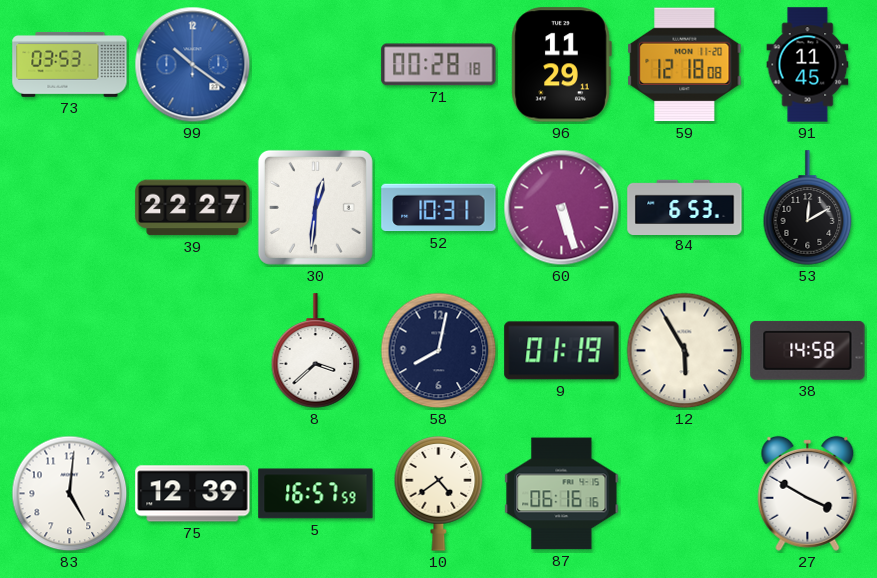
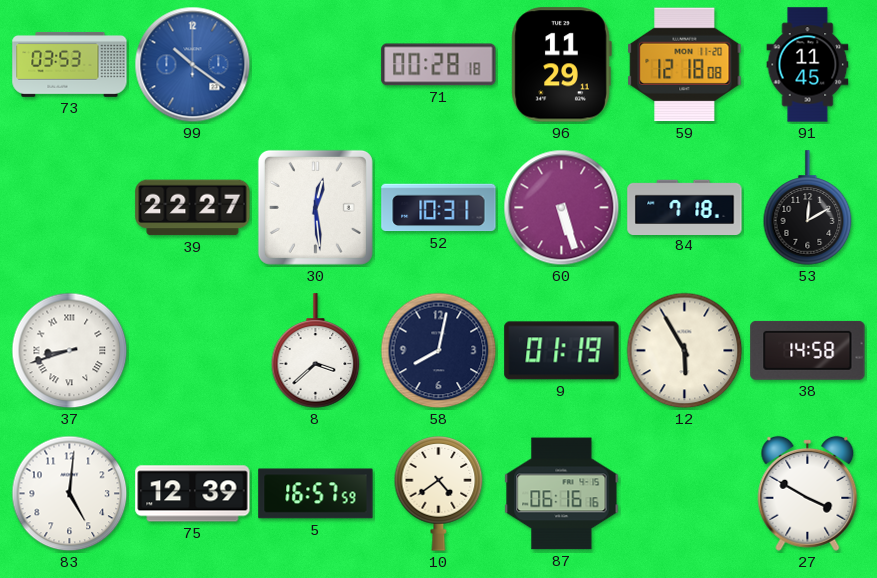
30: 12:31 -> 12:29 (315, 207)
84: 6:53 -> 7:18 (685, 207)
37: none -> 8:42 (70, 351)
